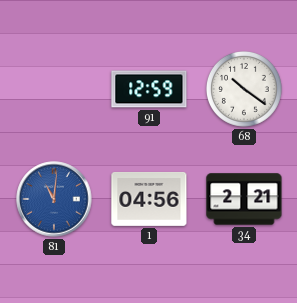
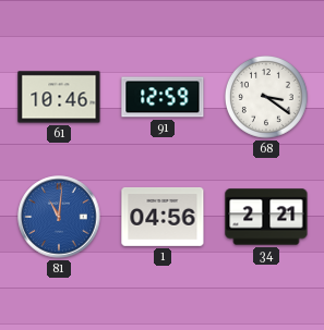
61: none -> 10:46 (59, 97)
68: 10:21 -> 3:21 (266, 97)
